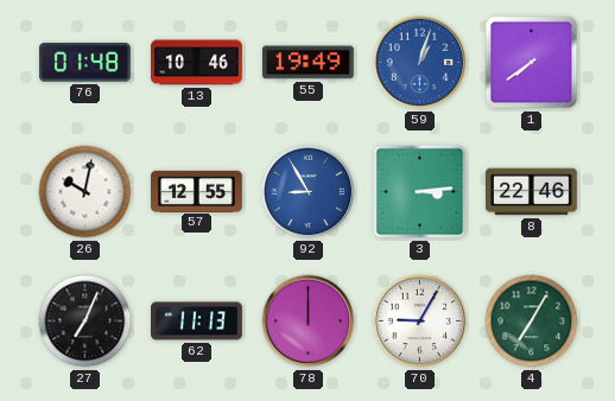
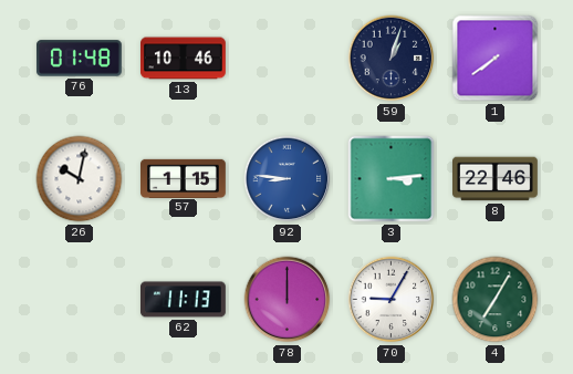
55: 19:49 -> none (307, 63)
59 dial: blue -> navy (392, 59)
57: 12:55 -> 1:15 (184, 178)
92: 8:55 -> 8:46 (288, 179)
27: 7:04 -> none (85, 322)
